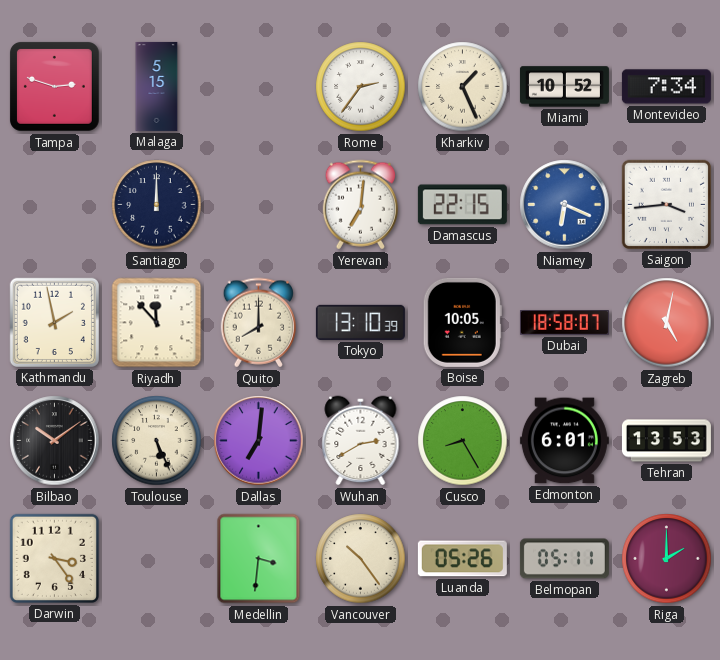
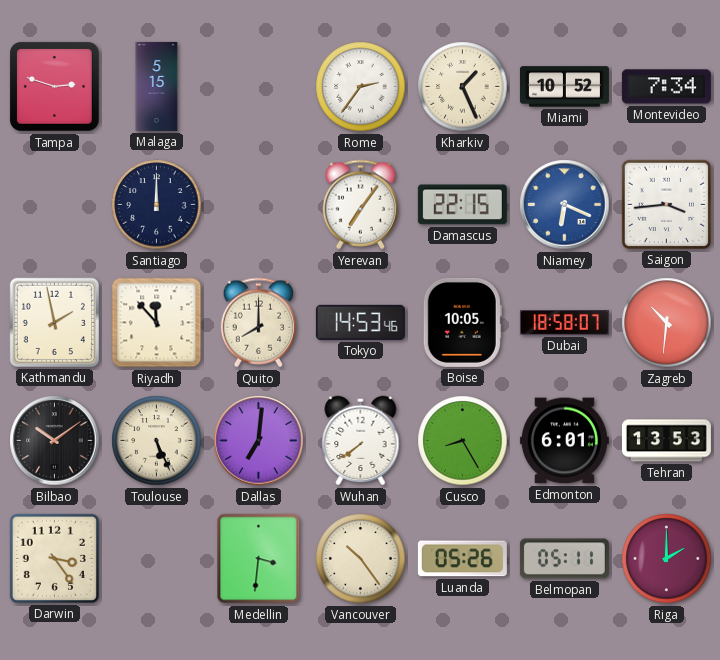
Yerevan: 7:01 -> 7:06 (360, 205)
Tokyo: 13:10 -> 14:53 (360, 322)
Zagreb: 5:02 -> 10:31 (667, 323)
Wuhan: 2:40 -> 7:39 (361, 441)
